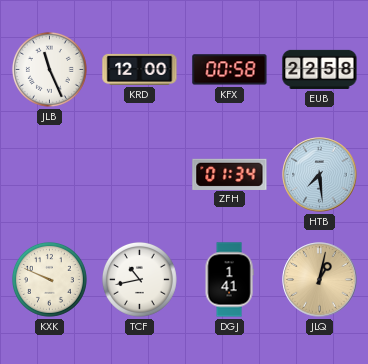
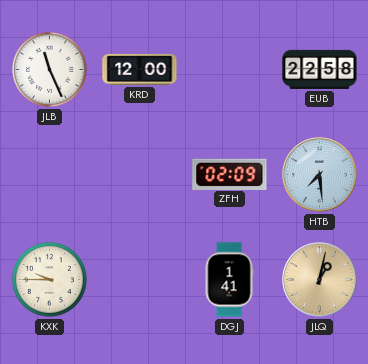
KFX: 00:58 -> none (230, 70)
ZFH: 01:34 -> 02:09 (230, 174)
KXK: 9:49 -> 9:45 (49, 279)
TCF: 10:43 -> none (139, 279)
